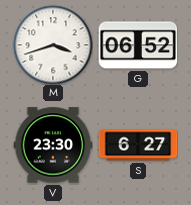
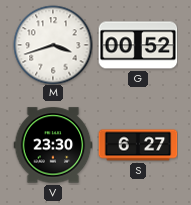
G: 06:52 -> 00:52 (138, 45)
